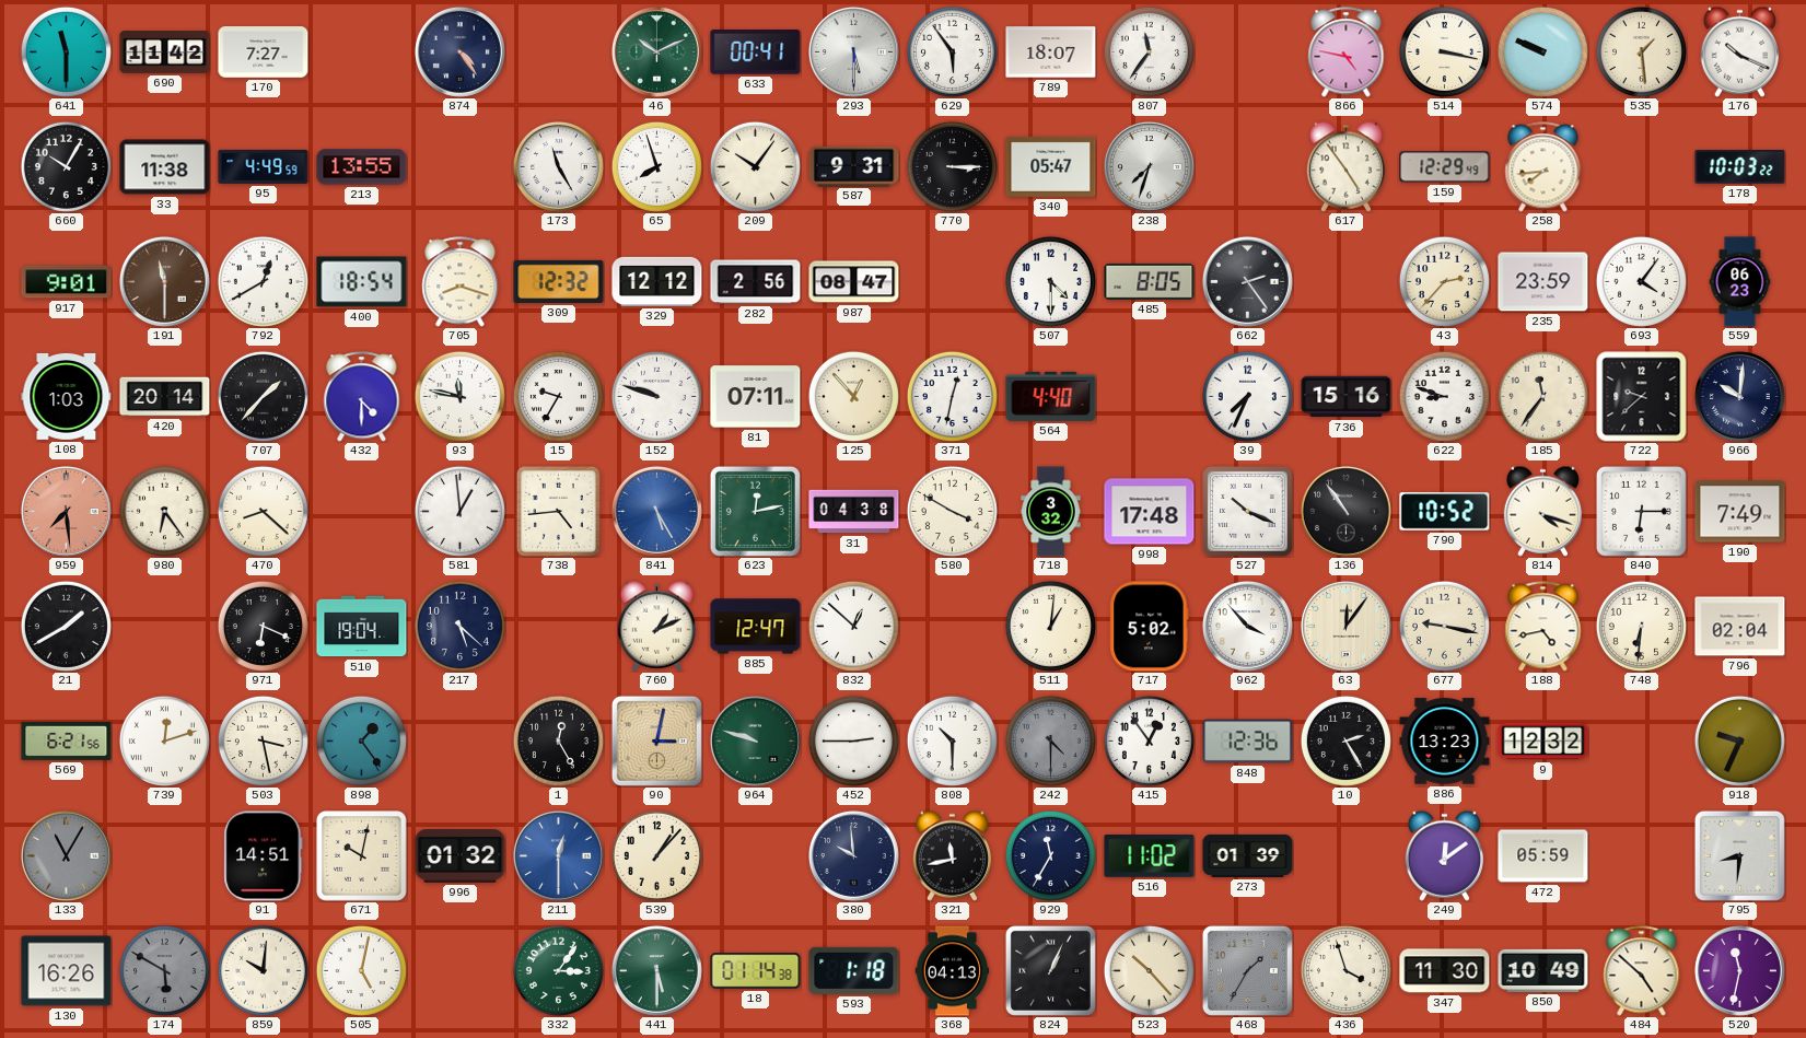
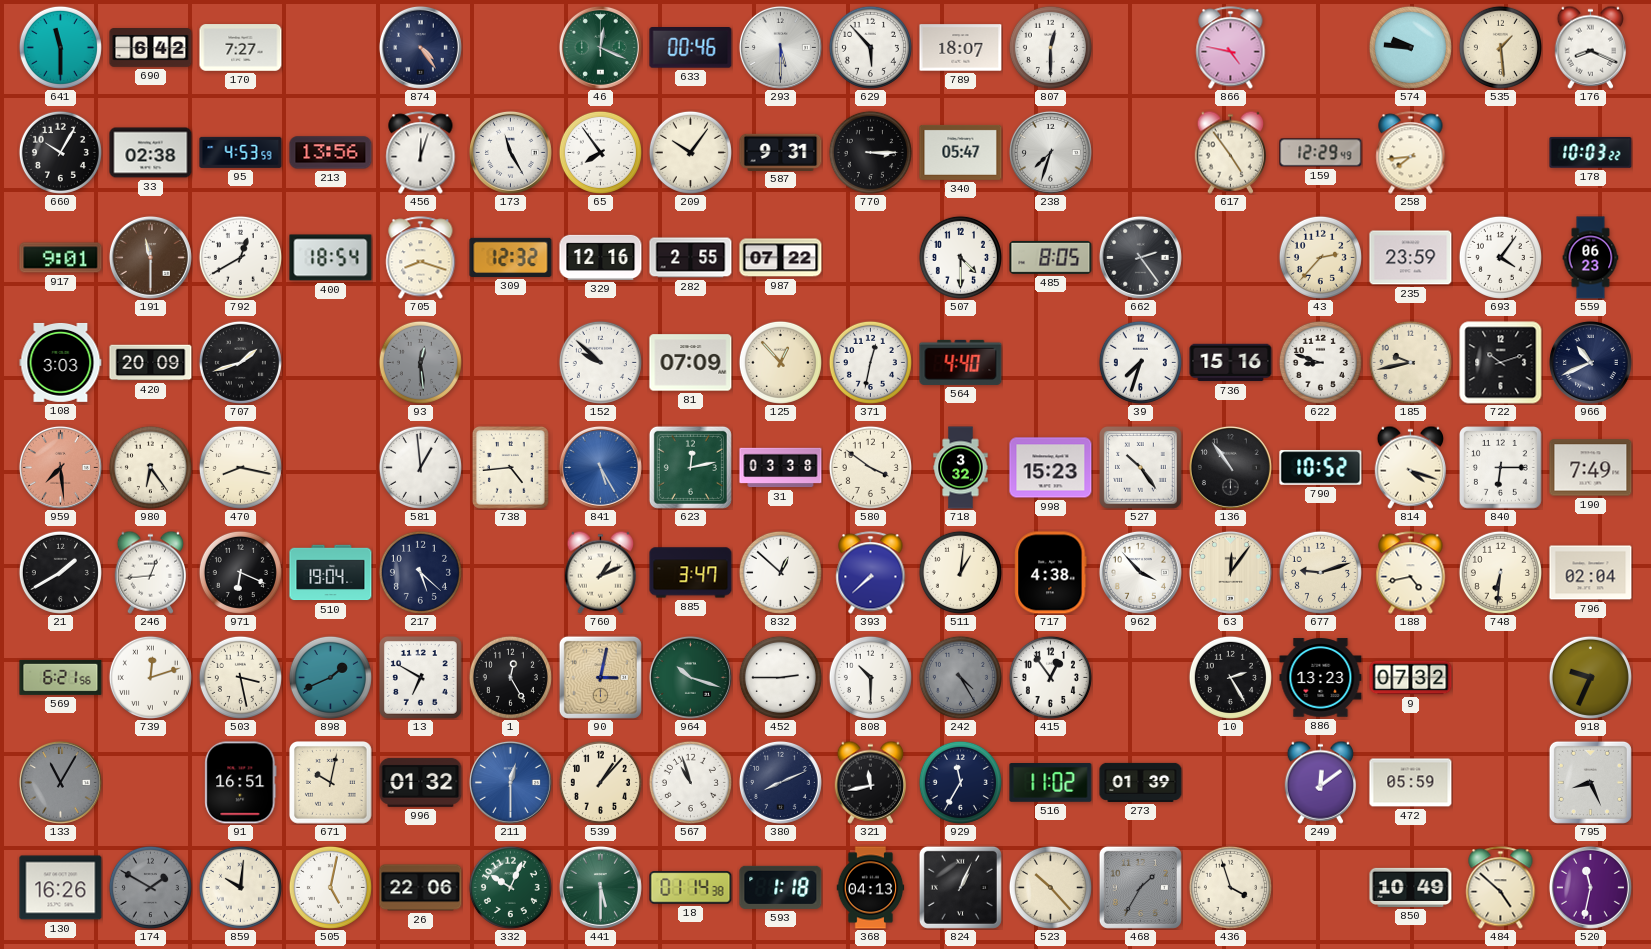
690: 11:42 -> 6:42 (151, 48)
46: 10:11 -> 12:19 (600, 47)
633: 00:41 -> 00:46 (691, 48)
629: 5:54 -> 5:53 (870, 47)
807: 11:36 -> 12:30 (1050, 47)
514: 3:17 -> none (1444, 51)
574: 9:49 -> 9:46 (1410, 47)
176: 10:19 -> 8:19 (1590, 47)
33: 11:38 -> 02:38 (151, 153)
95: 4:49 -> 4:53 (241, 152)
213: 13:55 -> 13:56 (331, 153)
456: none -> 12:03 (421, 153)
65: 7:57 -> 7:54 (600, 152)
329: 12:12 -> 12:16 (601, 257)
282: 2:56 -> 2:55 (691, 258)
987: 08:47 -> 07:22 (781, 258)
108: 1:03 -> 3:03 (61, 362)
420: 20:14 -> 20:09 (151, 363)
707: 1:37 -> 1:42 (240, 362)
432: 4:30 -> none (362, 397)
93: 11:47 -> 12:29 (420, 362)
93 dial: white -> grey (420, 362)
15: 9:35 -> none (558, 396)
152: 9:48 -> 9:52 (600, 362)
81: 07:11 -> 07:09 (691, 363)
39: 7:34 -> 7:33 (1140, 362)
185: 11:36 -> 9:43 (1410, 362)
722: 9:38 -> 10:12 (1501, 363)
966: 10:01 -> 10:41 (1590, 362)
470: 8:22 -> 8:17 (240, 467)
31: 04:38 -> 03:38 (781, 468)
580: 3:50 -> 3:51 (870, 467)
998: 17:48 -> 15:23 (1051, 468)
527: 10:19 -> 10:24 (1141, 468)
246: none -> 12:44 (150, 572)
885: 12:47 -> 3:47 (691, 573)
393: none -> 7:38 (871, 573)
717: 5:02 -> 4:38 (1051, 573)
677: 9:17 -> 9:12 (1320, 572)
898: 1:24 -> 1:41 (330, 677)
13: none -> 6:50 (421, 678)
964: 9:48 -> 10:18 (690, 677)
242: 4:30 -> 4:25 (960, 677)
848: 12:36 -> none (1248, 742)
9: 12:32 -> 07:32 (1411, 678)
91: 14:51 -> 16:51 (241, 783)
567: none -> 10:57 (690, 782)
380: 9:59 -> 8:11 (780, 782)
795: 8:31 -> 8:26 (1590, 782)
174: 5:50 -> 1:50 (150, 887)
26: none -> 22:06 (421, 888)
332: 3:06 -> 10:04 (510, 887)
347: 11:30 -> none (1445, 971)
